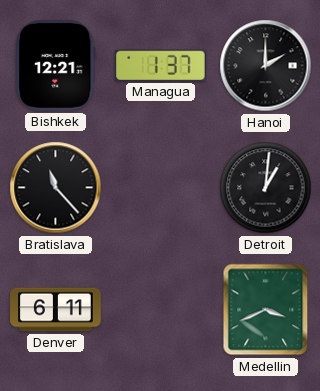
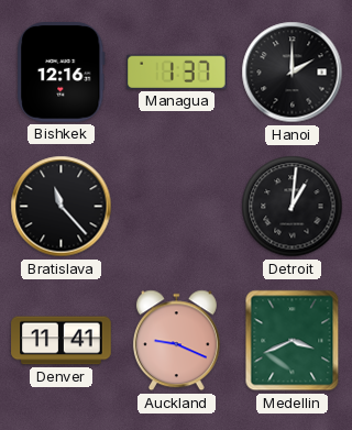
Bishkek: 12:21 -> 12:16 (62, 73)
Denver: 6:11 -> 11:41 (62, 341)
Auckland: none -> 9:19 (176, 341)
